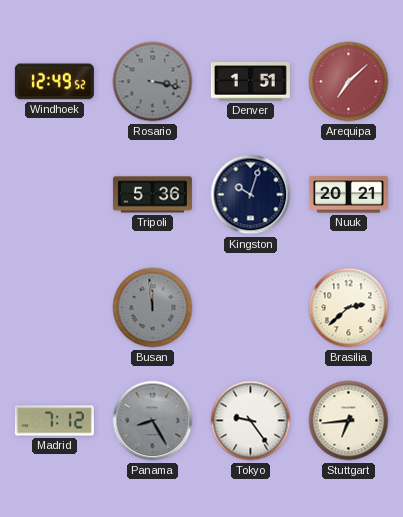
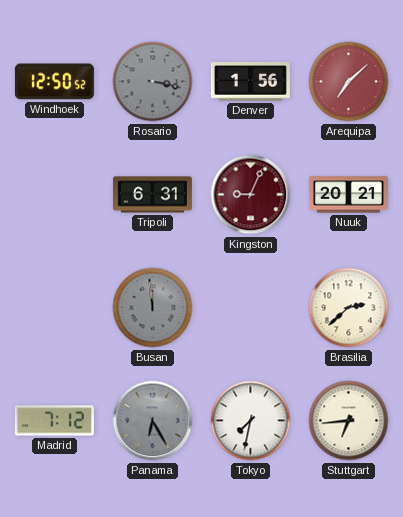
Windhoek: 12:49 -> 12:50 (54, 82)
Denver: 1:51 -> 1:56 (250, 82)
Tripoli: 5:36 -> 6:31 (152, 195)
Kingston: 10:03 -> 9:04 (251, 195)
Kingston dial: navy -> burgundy (251, 195)
Panama: 8:25 -> 6:25 (153, 421)
Tokyo: 9:24 -> 7:32 (251, 421)
